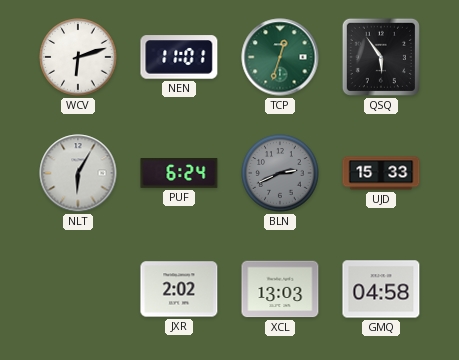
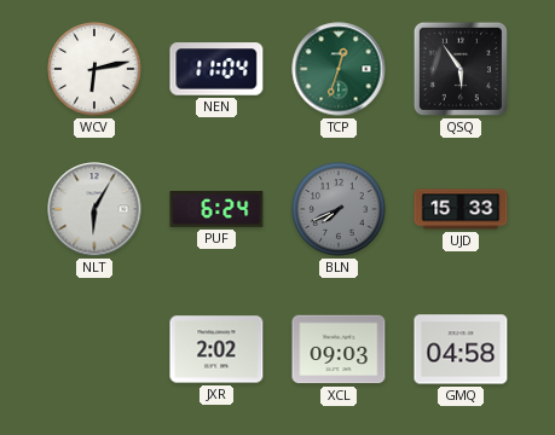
WCV: 6:12 -> 6:13 (94, 69)
NEN: 11:01 -> 11:04 (216, 69)
BLN: 2:41 -> 7:41 (339, 209)
XCL: 13:03 -> 09:03 (339, 349)
